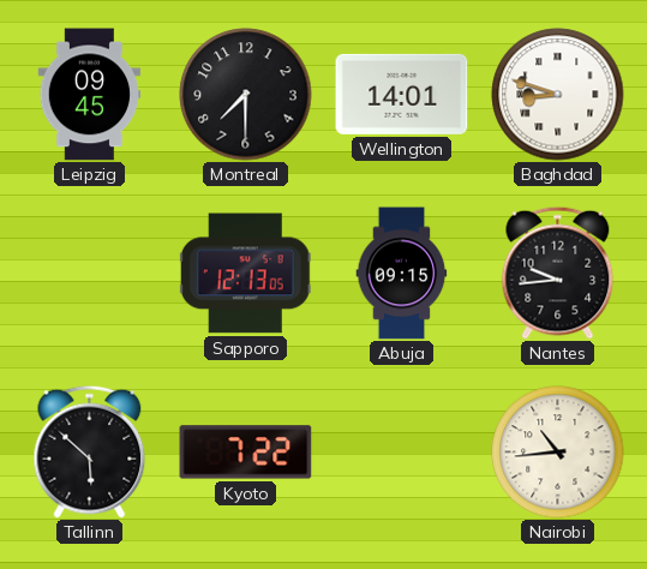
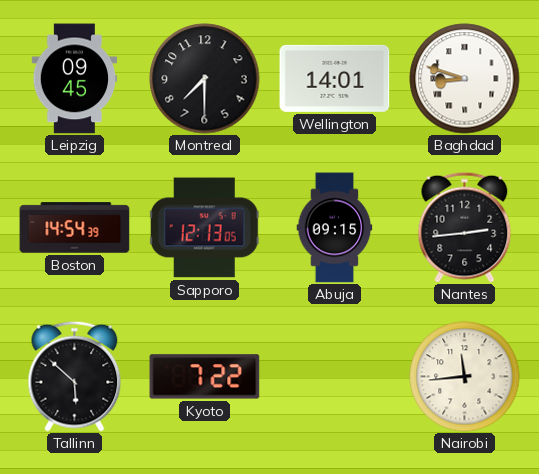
Boston: none -> 14:54 (75, 228)
Nantes: 9:44 -> 2:44 (465, 227)
Nairobi: 10:44 -> 11:44 (465, 377)
